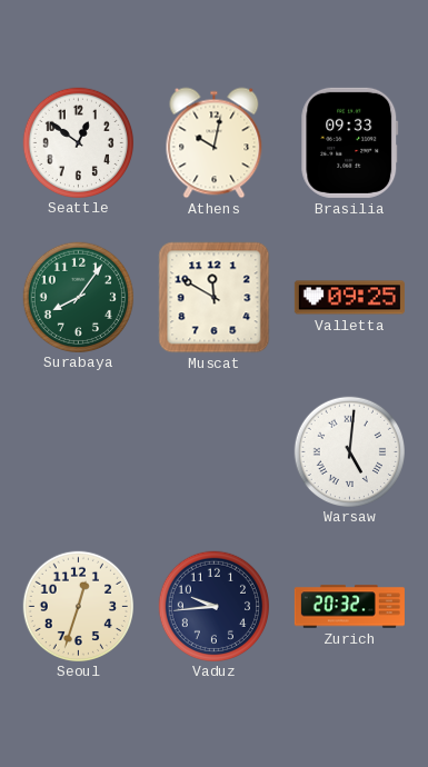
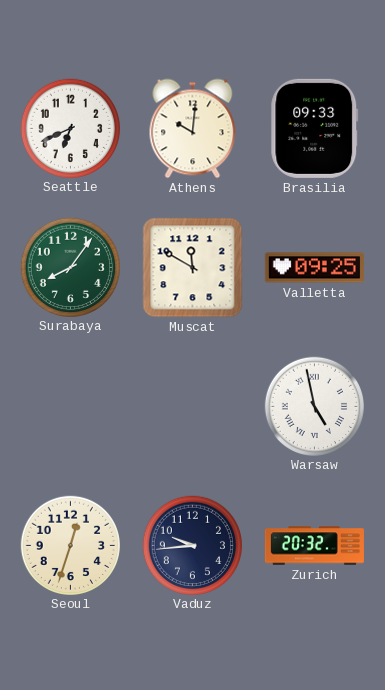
Seattle: 12:51 -> 6:41 (70, 128)
Athens: 10:02 -> 10:01 (193, 129)
Warsaw: 5:01 -> 4:58 (314, 406)
